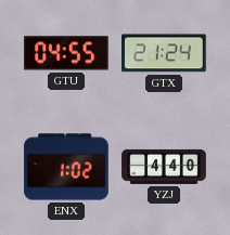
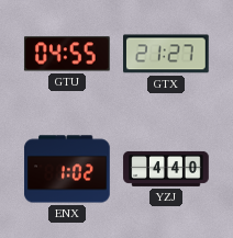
GTX: 21:24 -> 21:27 (167, 54)
